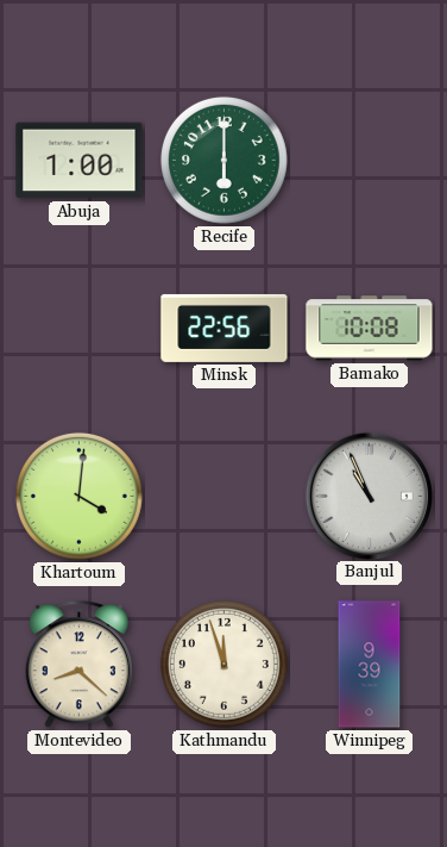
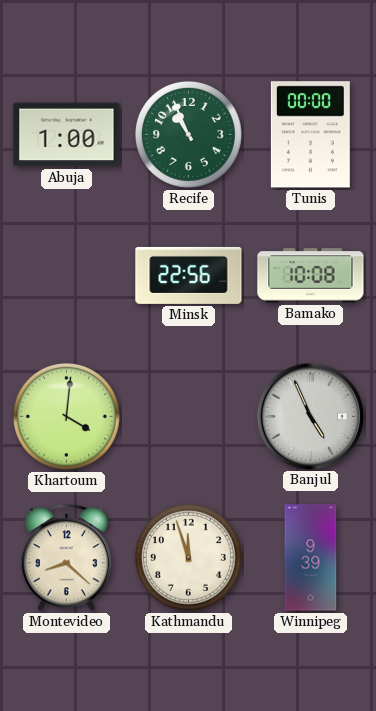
Recife: 6:00 -> 10:56 (188, 134)
Tunis: none -> 00:00 (310, 135)
Banjul: 10:56 -> 4:56 (310, 416)
